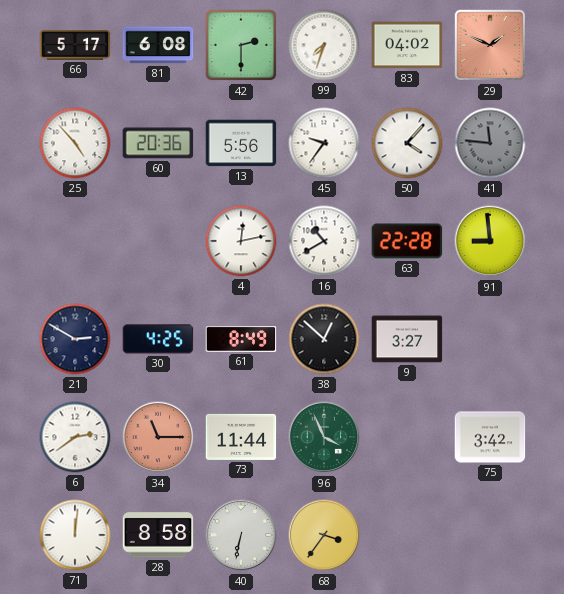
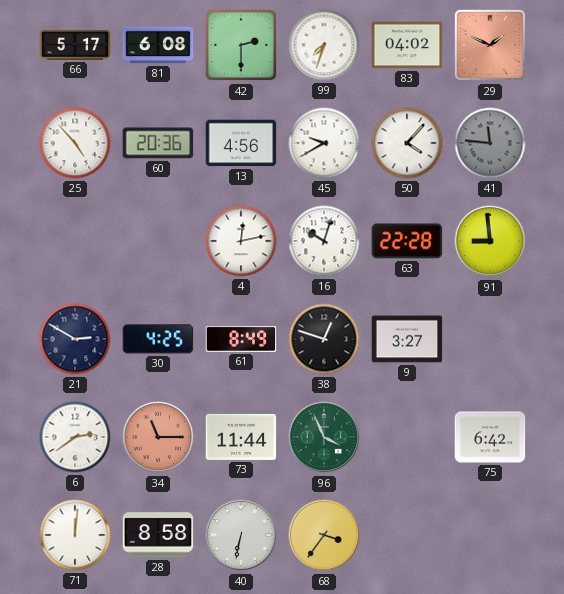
13: 5:56 -> 4:56 (241, 143)
45: 9:36 -> 9:40 (324, 143)
16: 10:40 -> 10:03 (324, 241)
38: 12:52 -> 12:48 (324, 339)
75: 3:42 -> 6:42 (490, 437)
